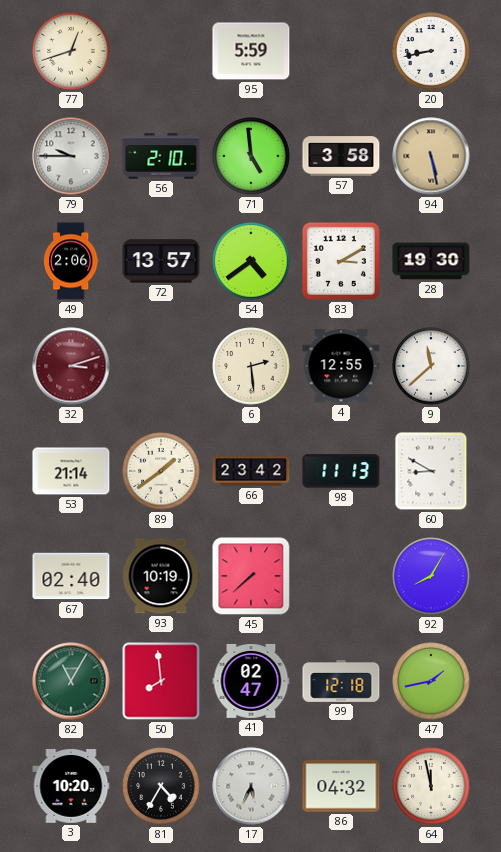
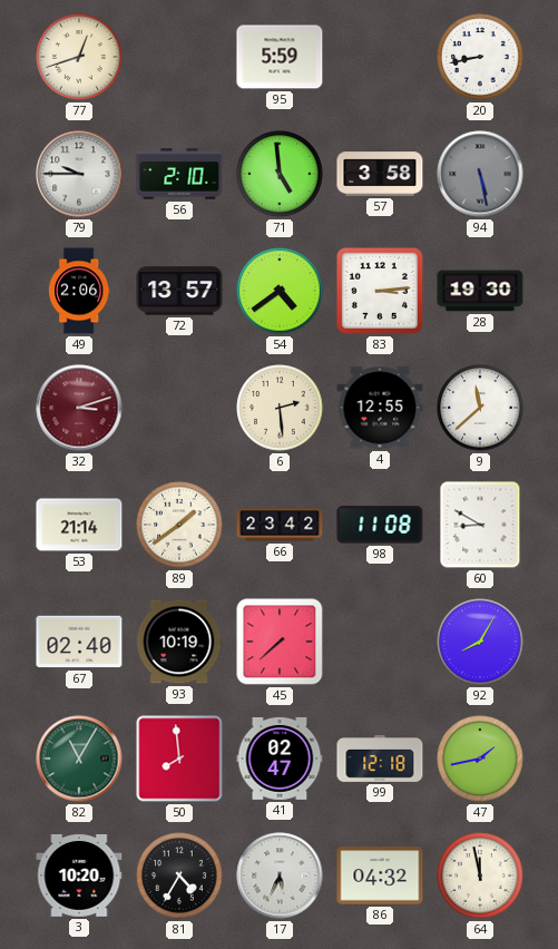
94 dial: champagne -> grey (480, 174)
83: 3:10 -> 3:14 (380, 291)
98: 11:13 -> 11:08 (380, 525)
